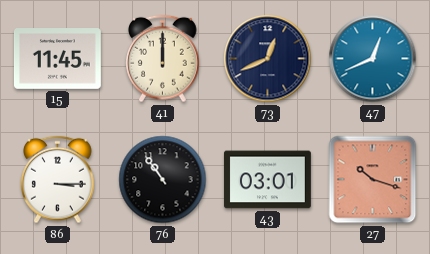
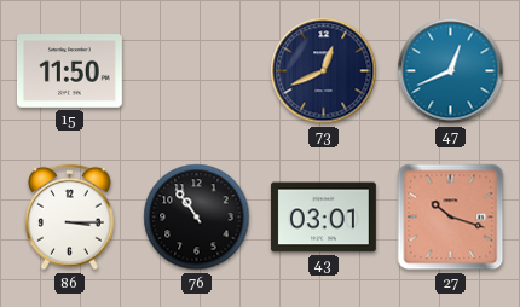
15: 11:45 -> 11:50 (69, 71)
41: 12:00 -> none (163, 59)
